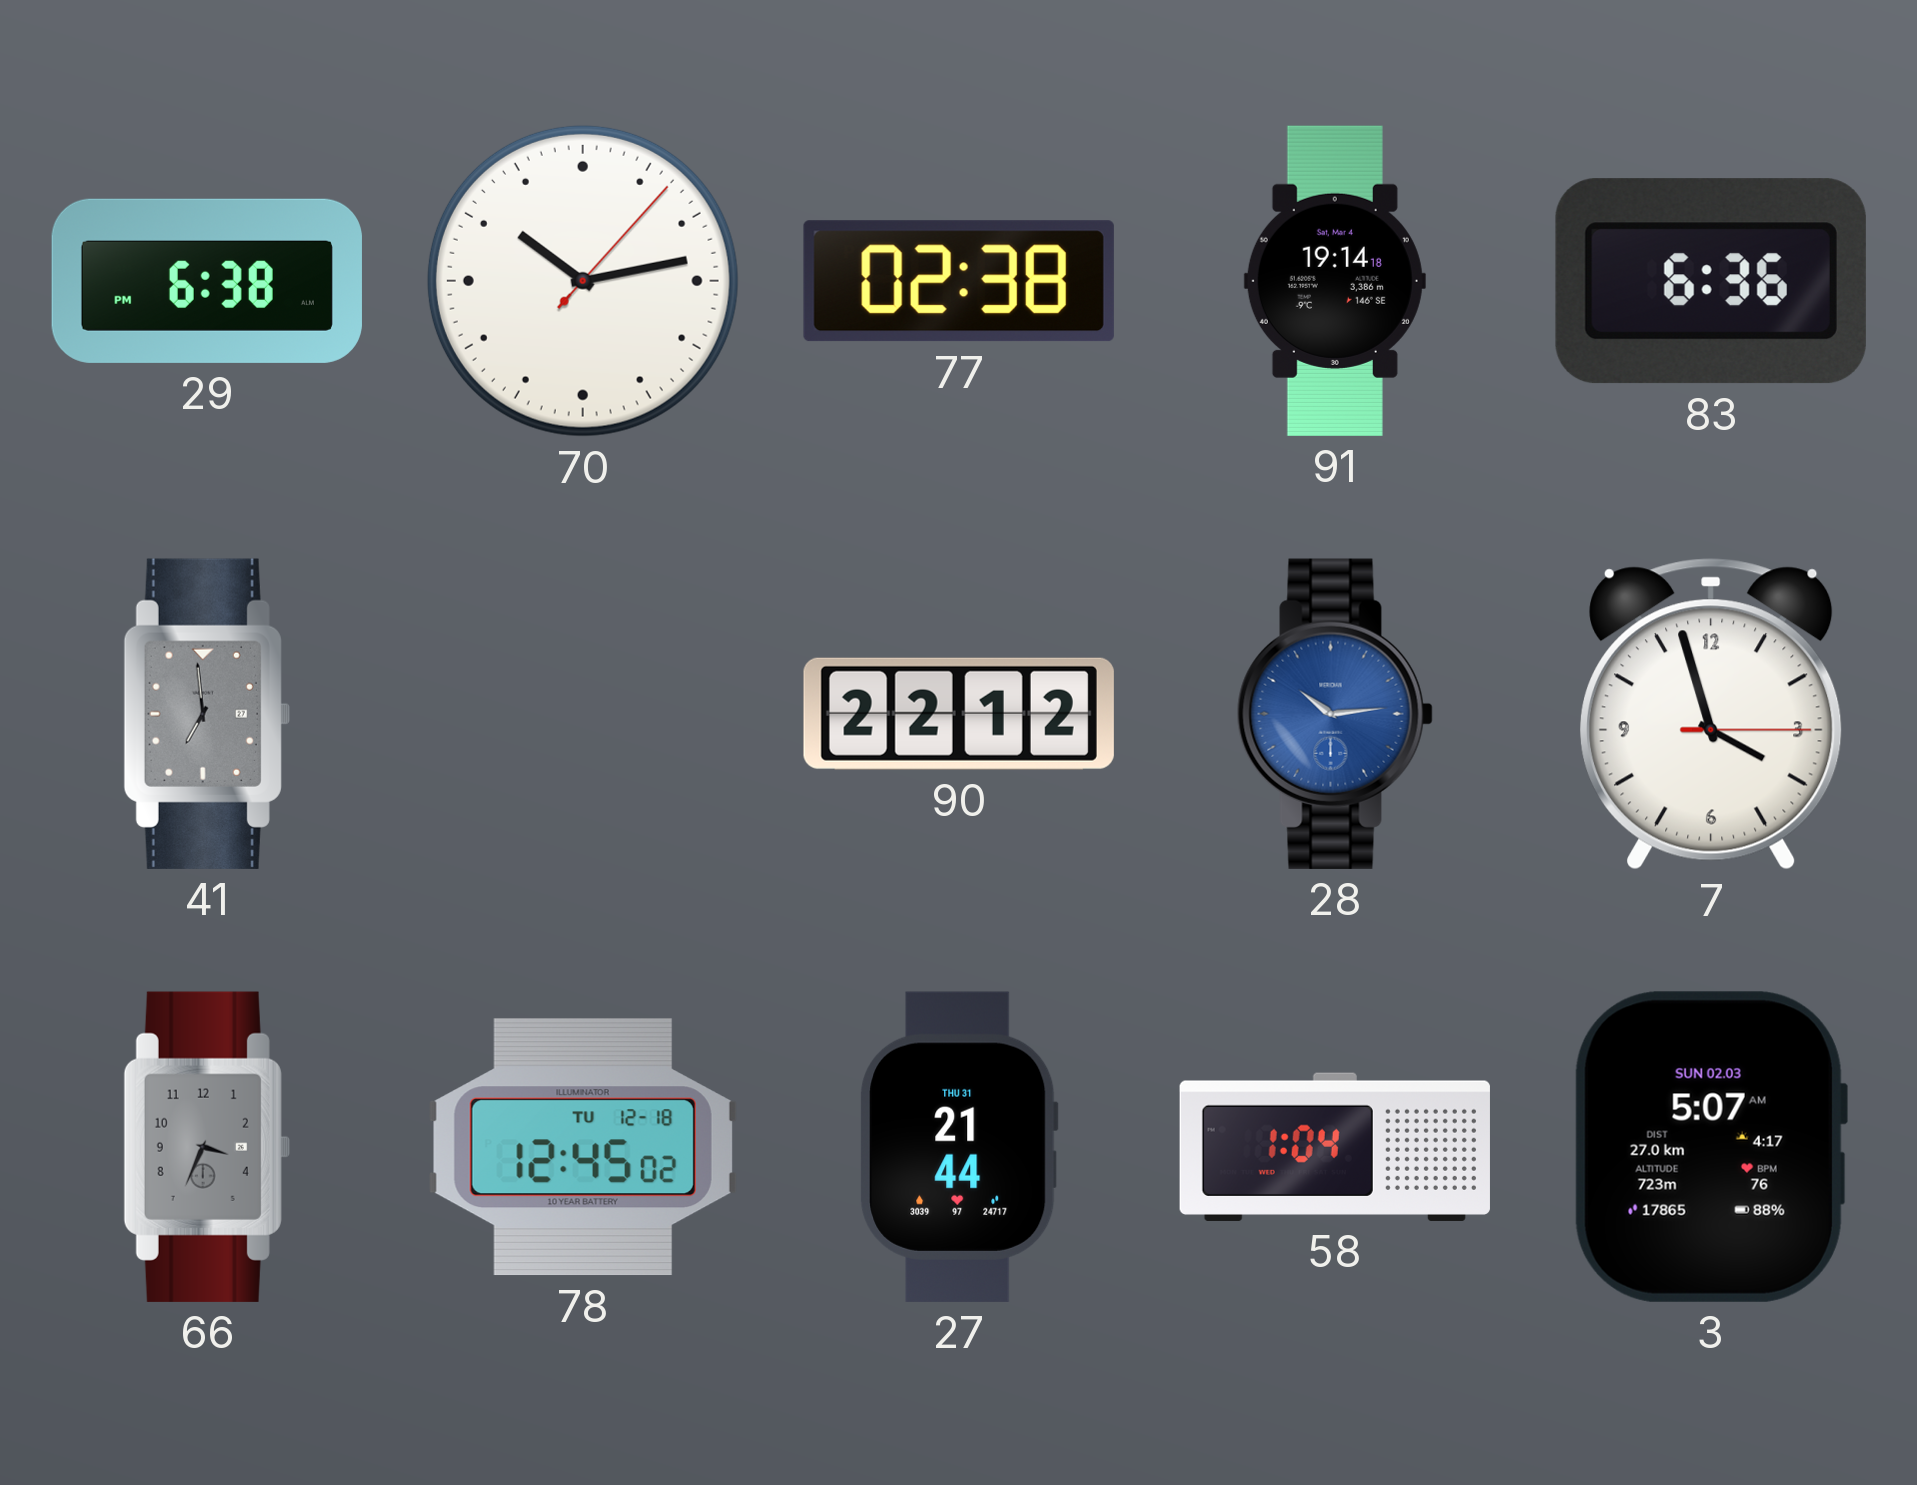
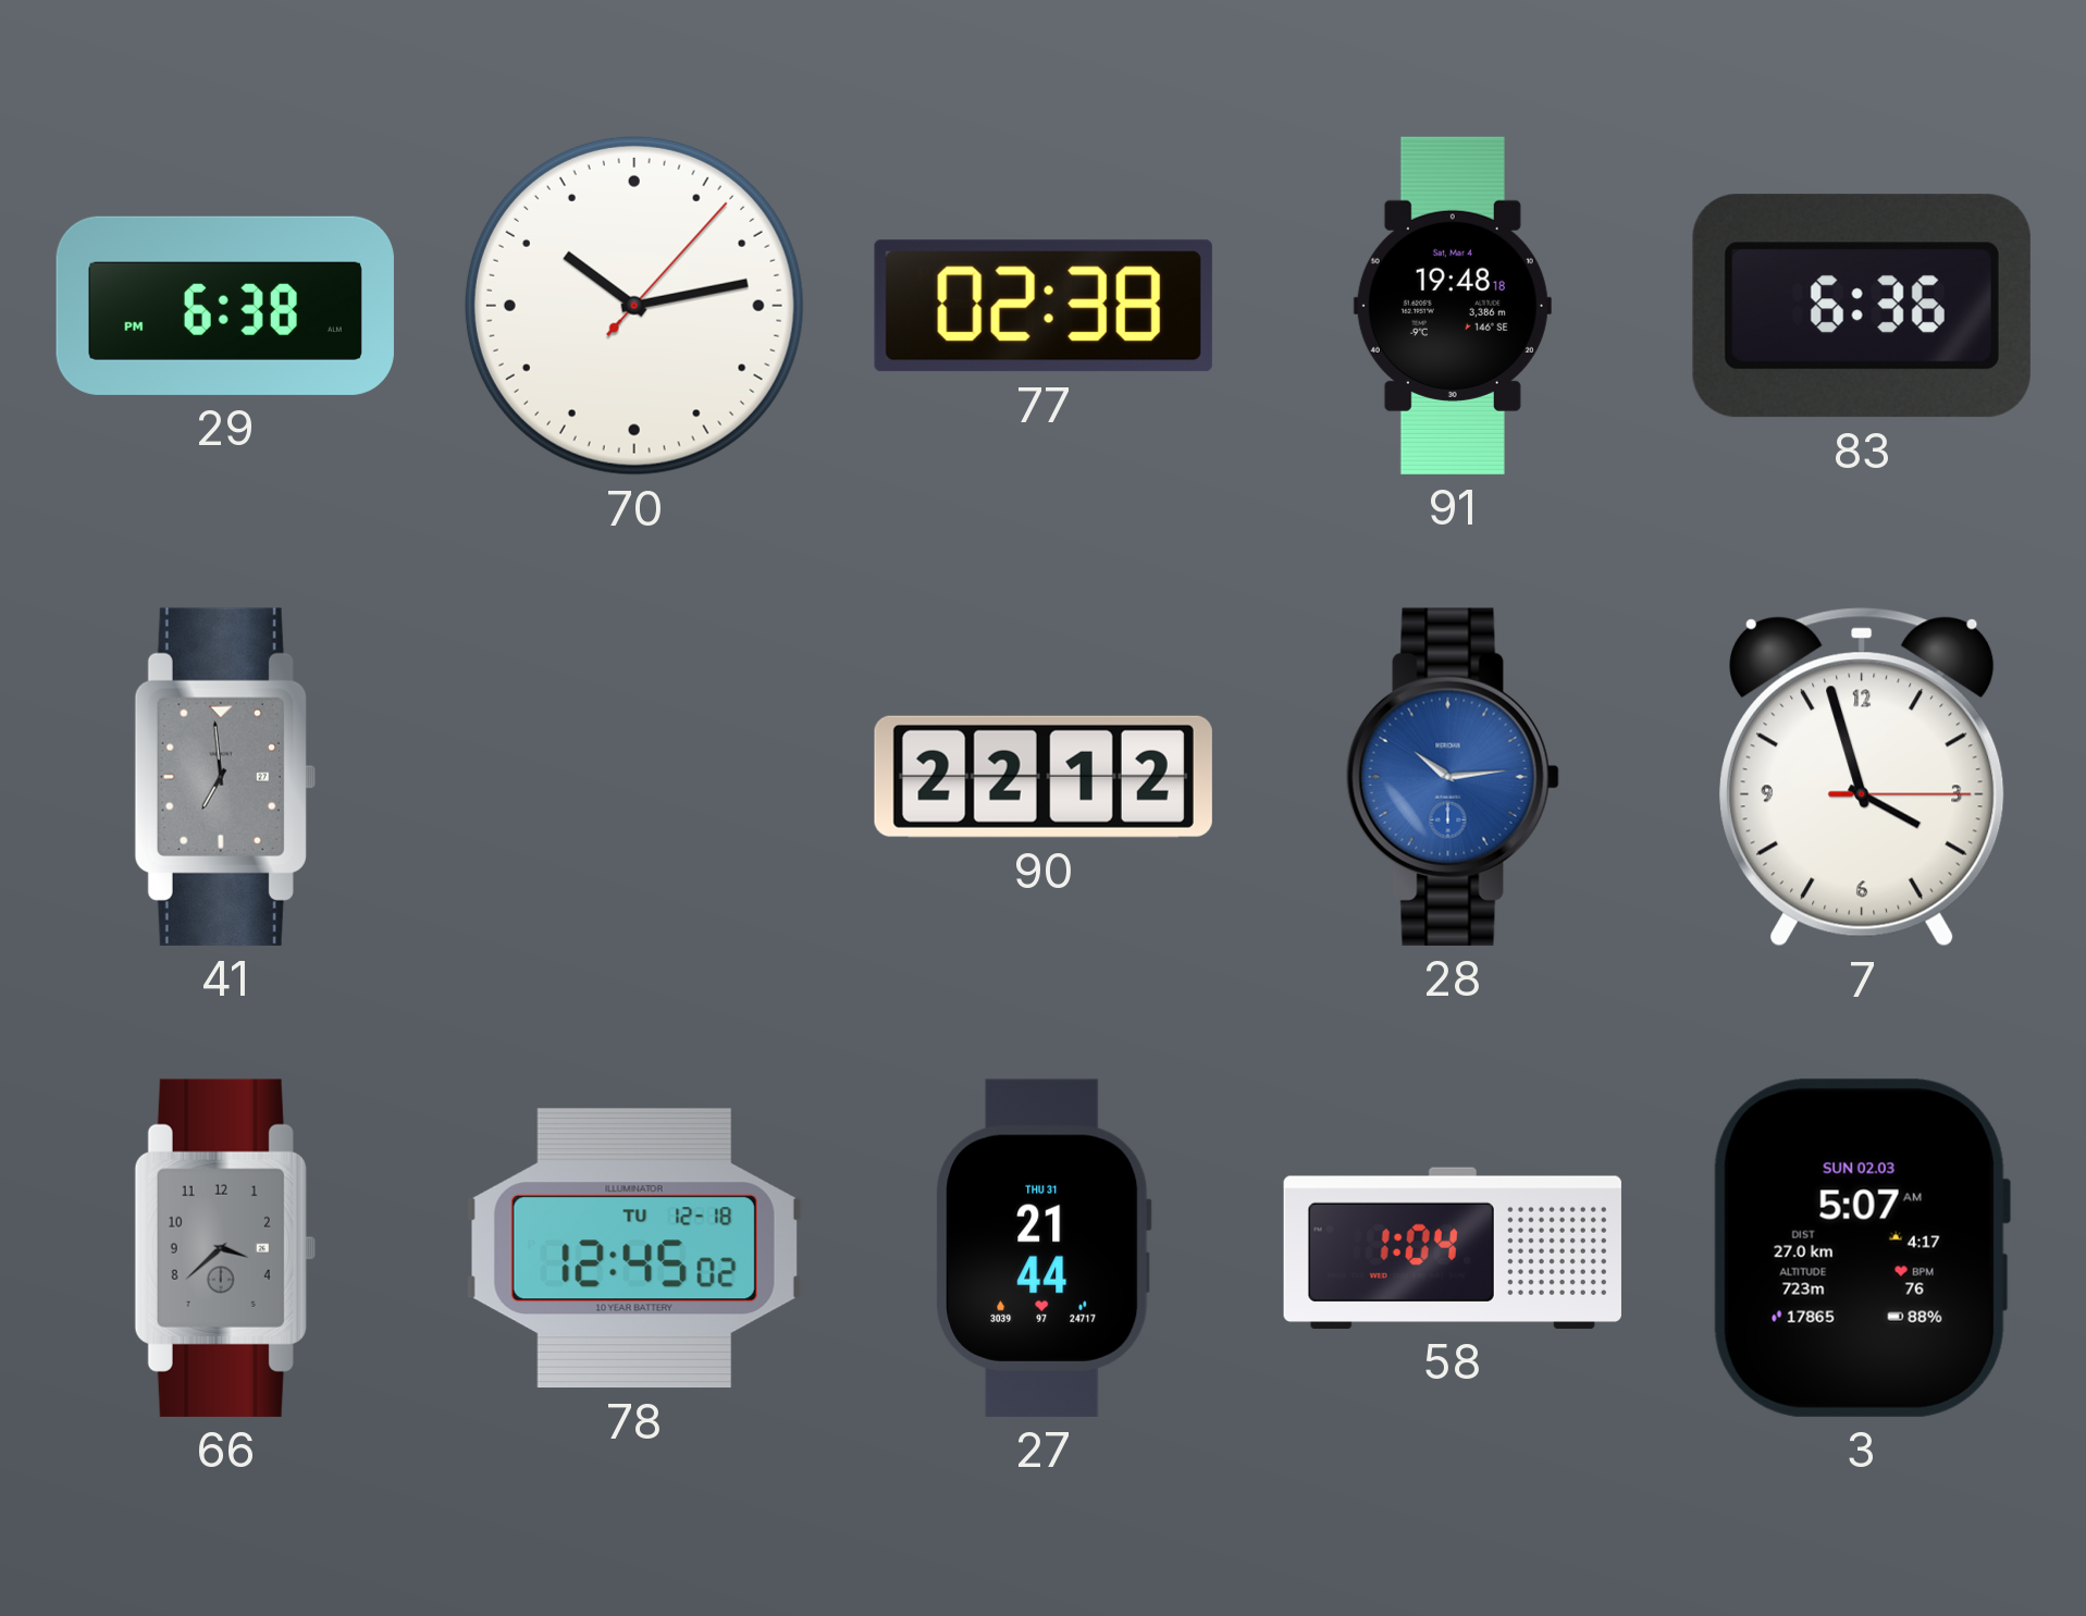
91: 19:14 -> 19:48 (1453, 306)
66: 3:34 -> 3:38 (225, 1248)
